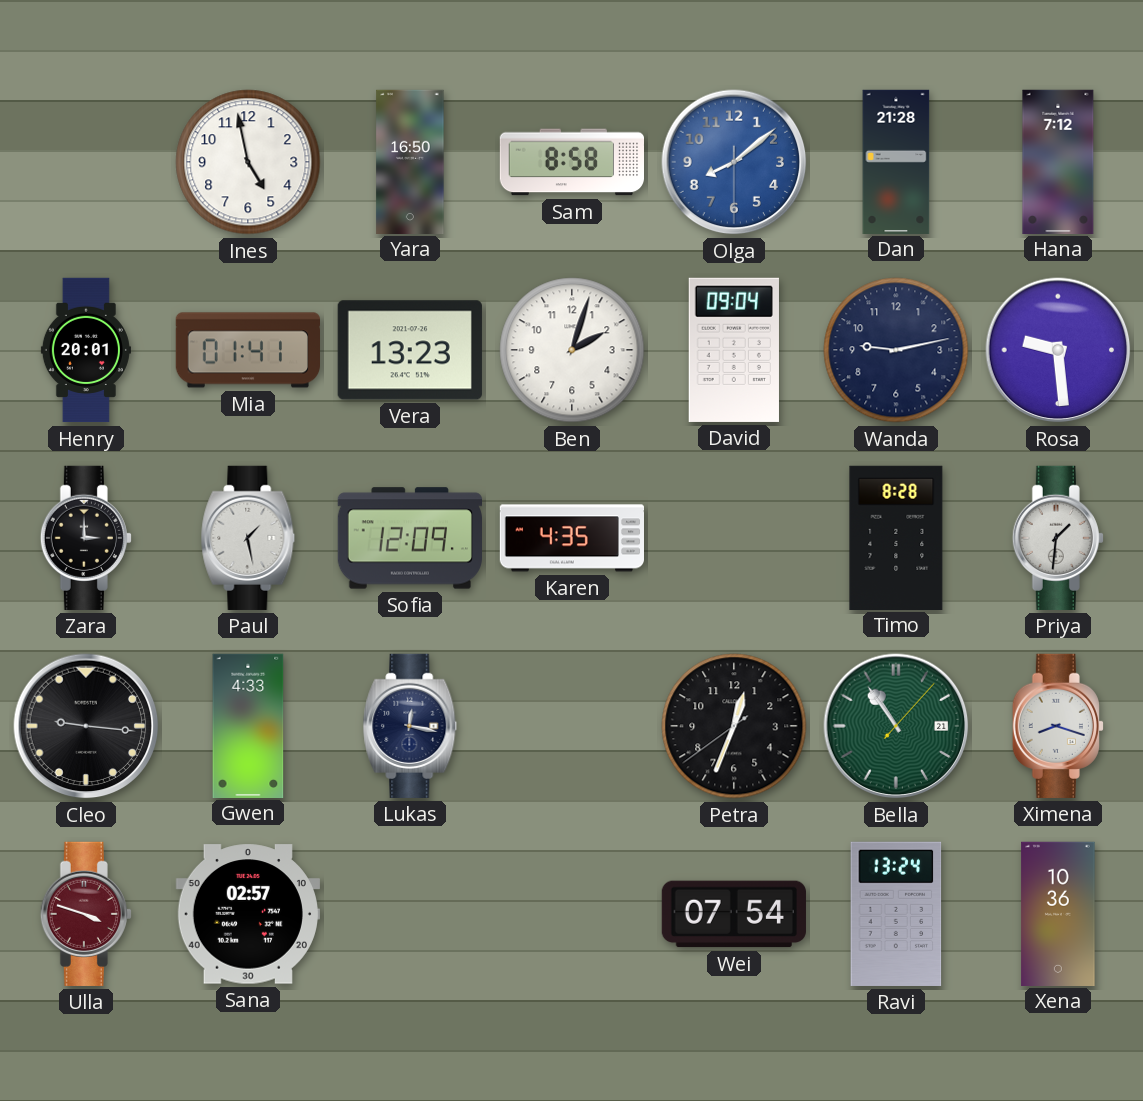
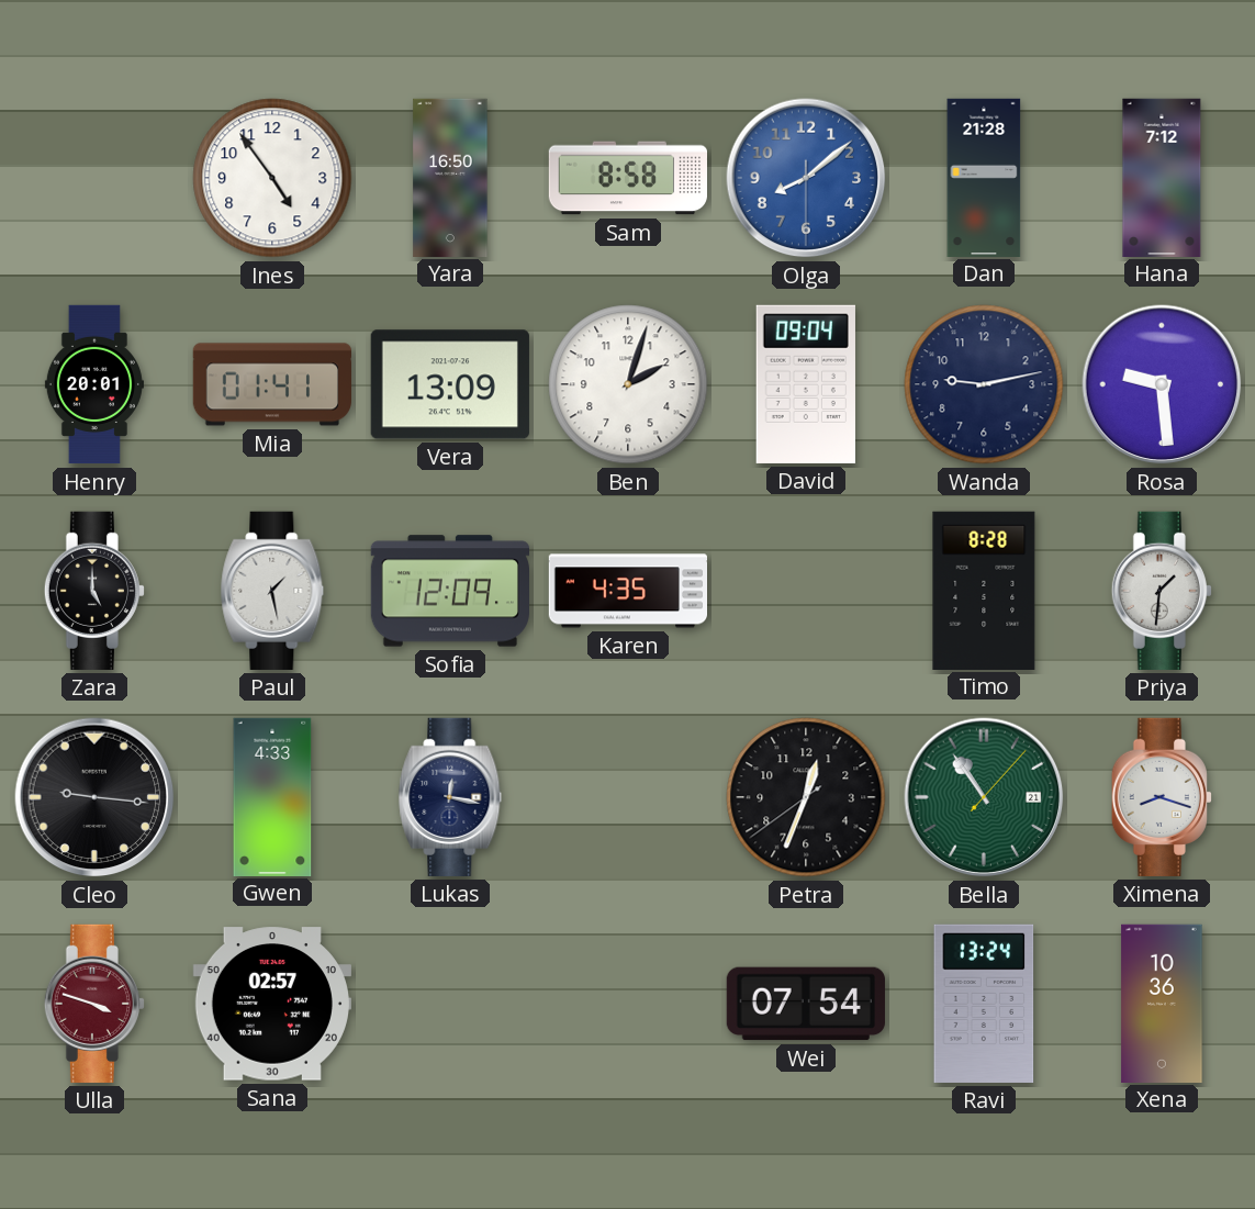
Ines: 4:58 -> 4:54 (272, 178)
Vera: 13:23 -> 13:09 (450, 384)
Zara: 3:00 -> 5:00 (94, 591)
